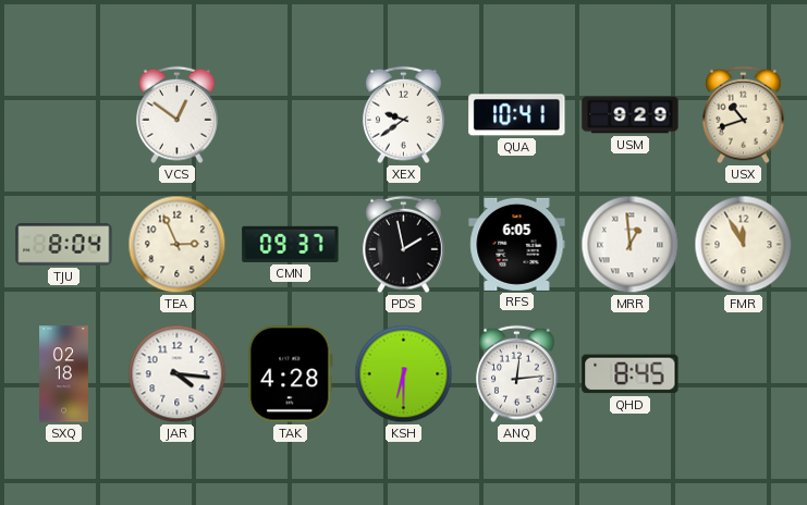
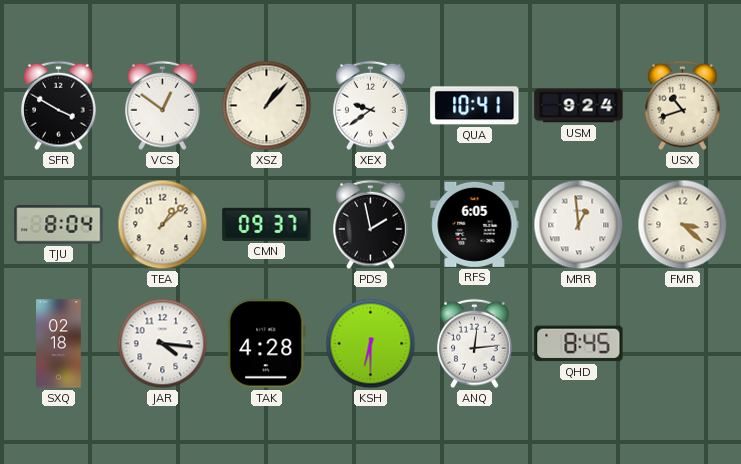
SFR: none -> 3:50 (59, 106)
XSZ: none -> 1:07 (267, 106)
USM: 9:29 -> 9:24 (579, 106)
TEA: 2:56 -> 1:08 (163, 225)
FMR: 11:55 -> 3:22 (683, 225)
